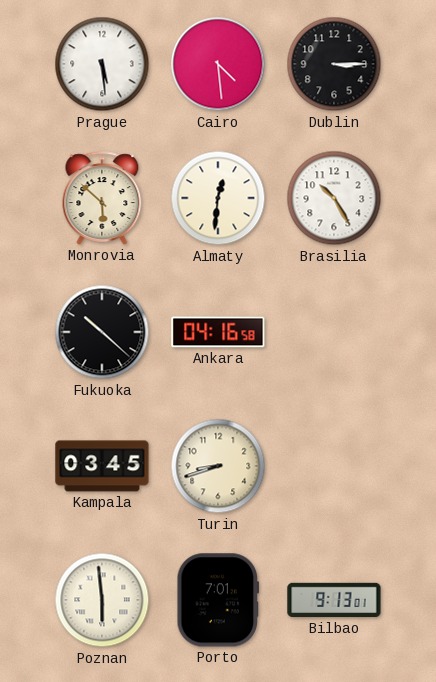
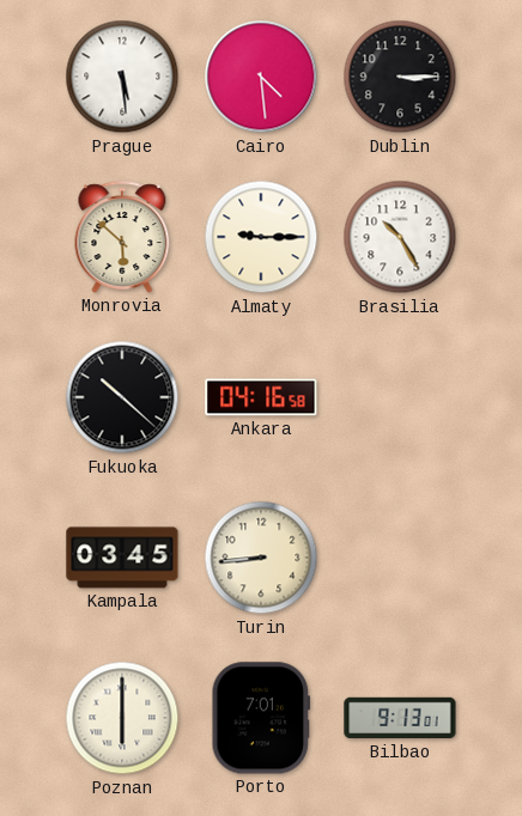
Almaty: 12:31 -> 9:15 (261, 237)
Turin: 8:42 -> 8:44 (261, 558)
Poznan: 5:59 -> 6:00 (122, 718)
